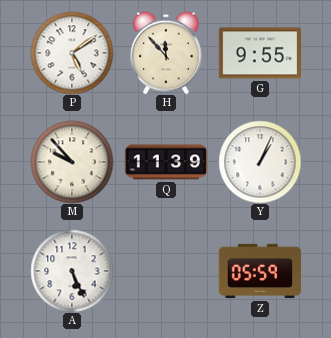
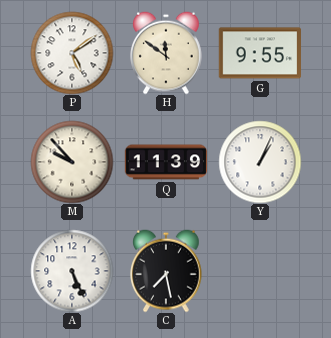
H: 11:53 -> 11:51 (167, 53)
C: none -> 7:28 (167, 271)
Z: 05:59 -> none (260, 271)
